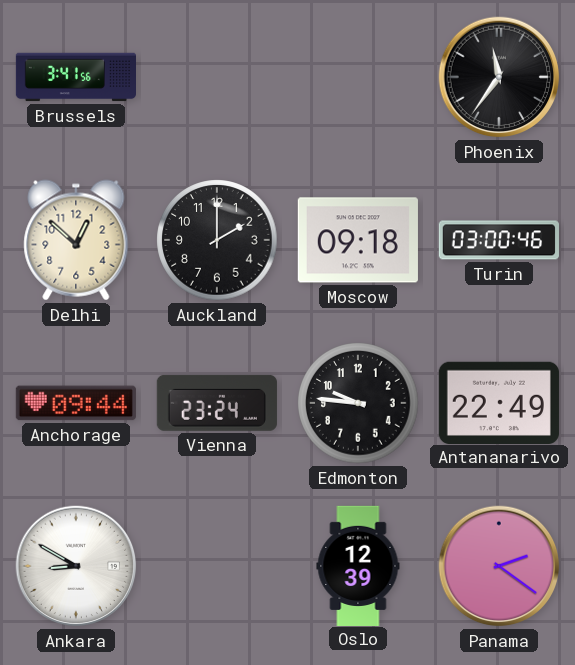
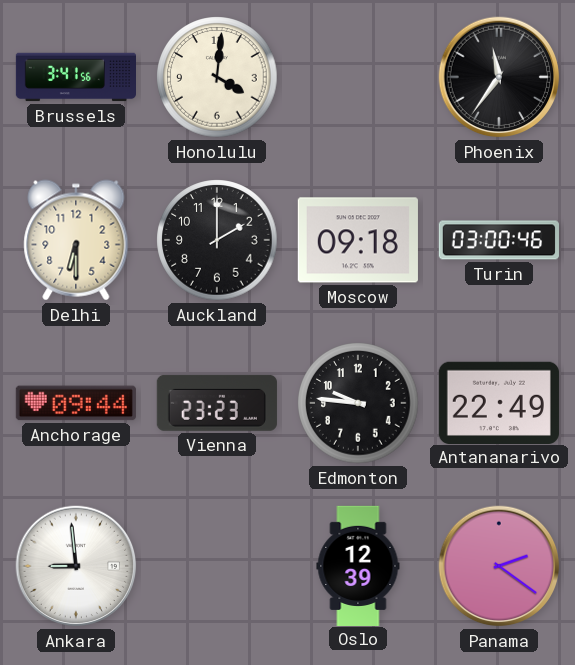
Honolulu: none -> 4:01 (217, 77)
Delhi: 12:52 -> 6:30 (76, 240)
Vienna: 23:24 -> 23:23 (217, 403)
Ankara: 8:50 -> 8:59 (76, 566)
